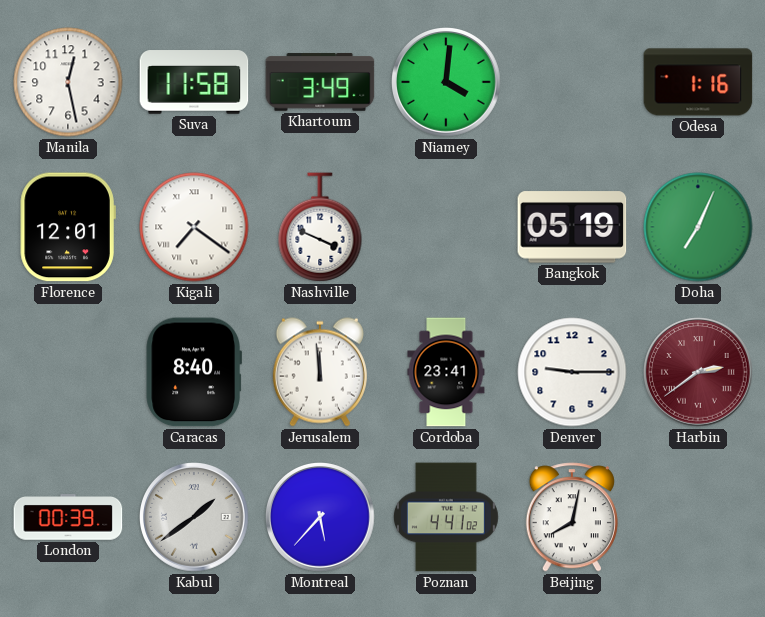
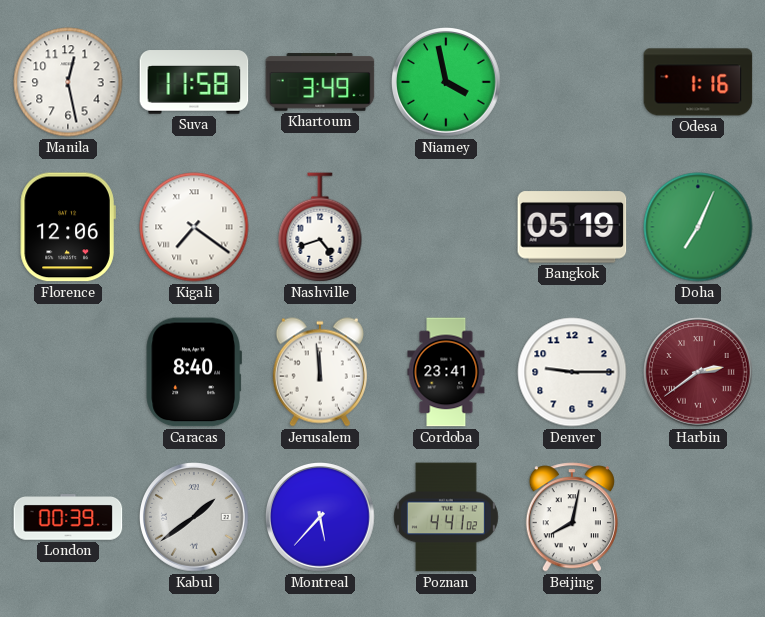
Niamey: 4:01 -> 3:58 (447, 83)
Florence: 12:01 -> 12:06 (68, 227)
Nashville: 3:49 -> 4:42 (320, 227)
